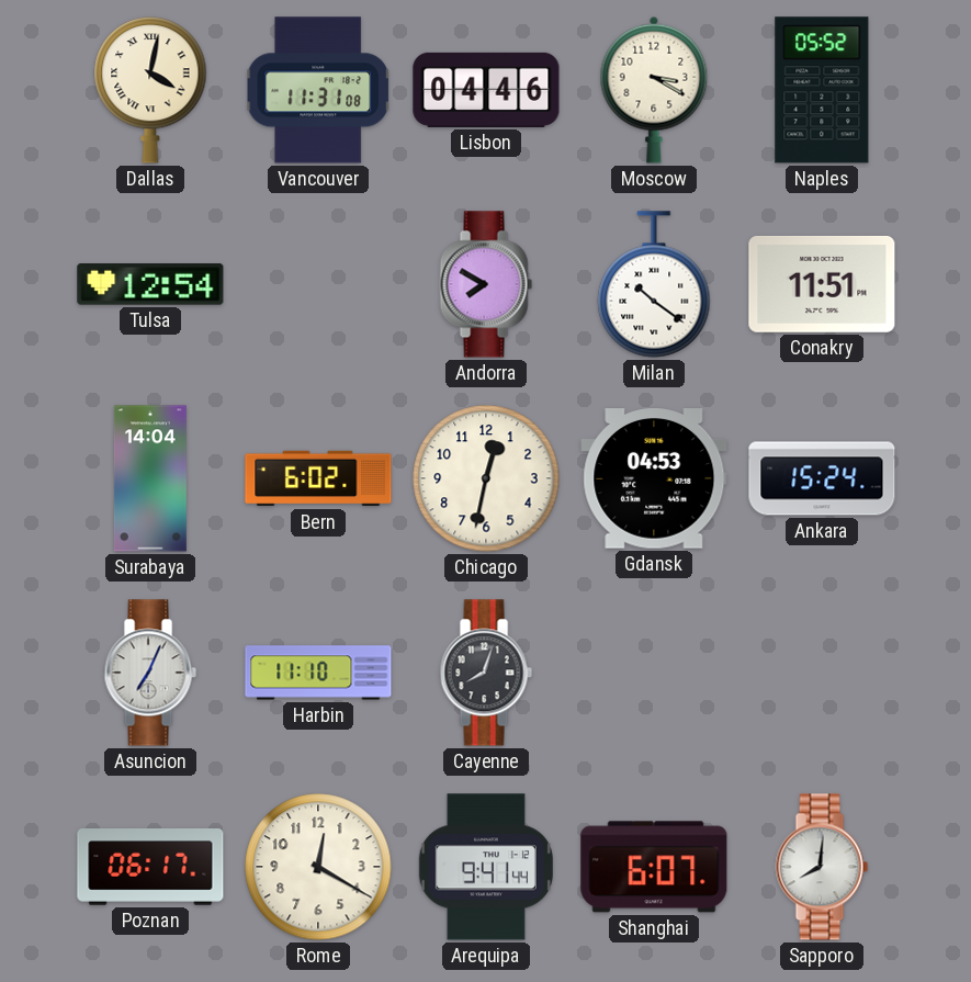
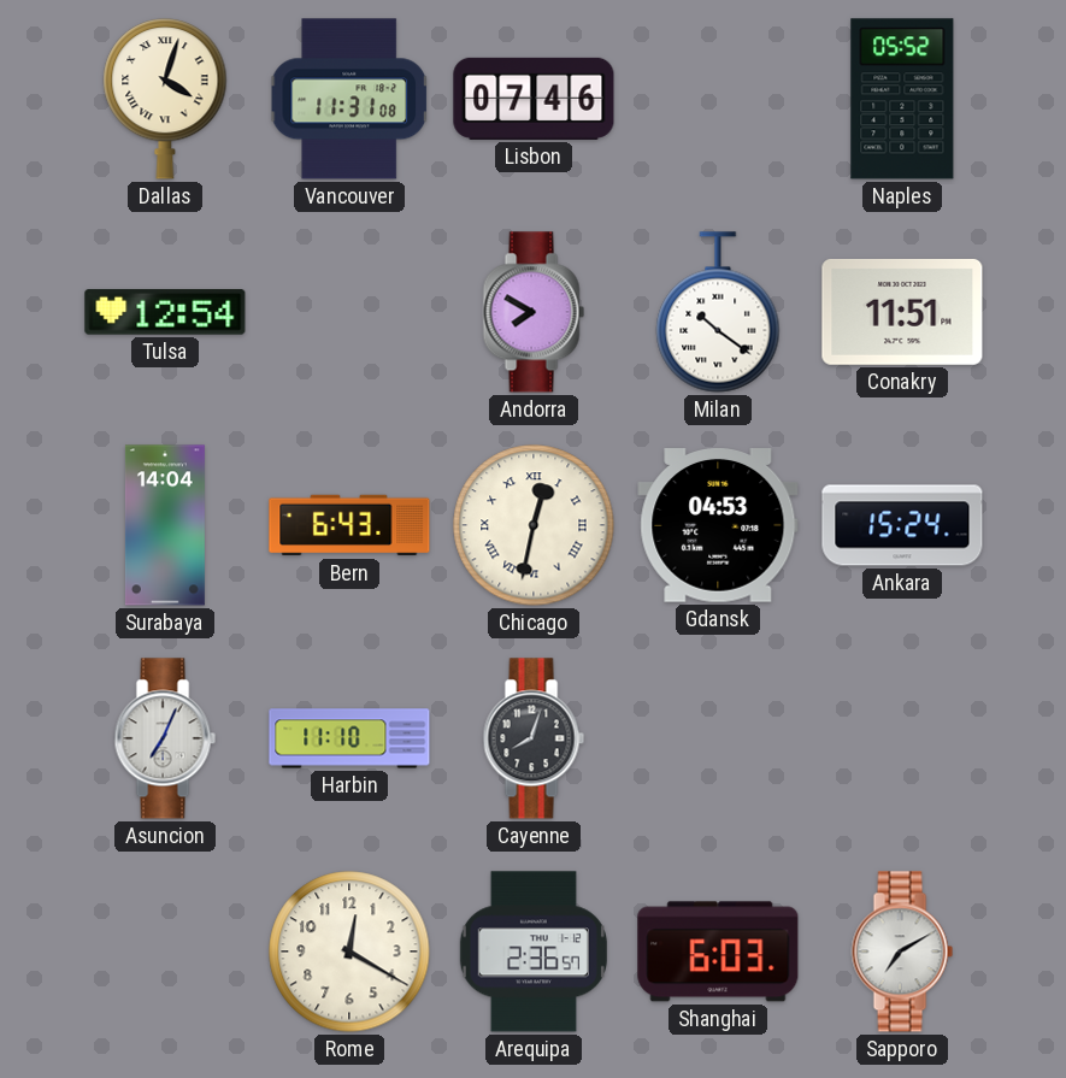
Dallas: 4:02 -> 4:03 (165, 99)
Lisbon: 04:46 -> 07:46 (534, 99)
Moscow: 3:20 -> none (654, 90)
Bern: 6:02 -> 6:43 (349, 525)
Chicago numerals: Arabic -> Roman (534, 525)
Poznan: 06:17 -> none (150, 867)
Arequipa: 9:41 -> 2:36 (534, 952)
Shanghai: 6:07 -> 6:03 (718, 952)
Sapporo: 8:01 -> 7:10 (902, 952)
